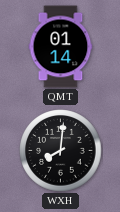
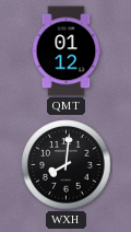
QMT: 01:14 -> 01:12 (67, 51)
